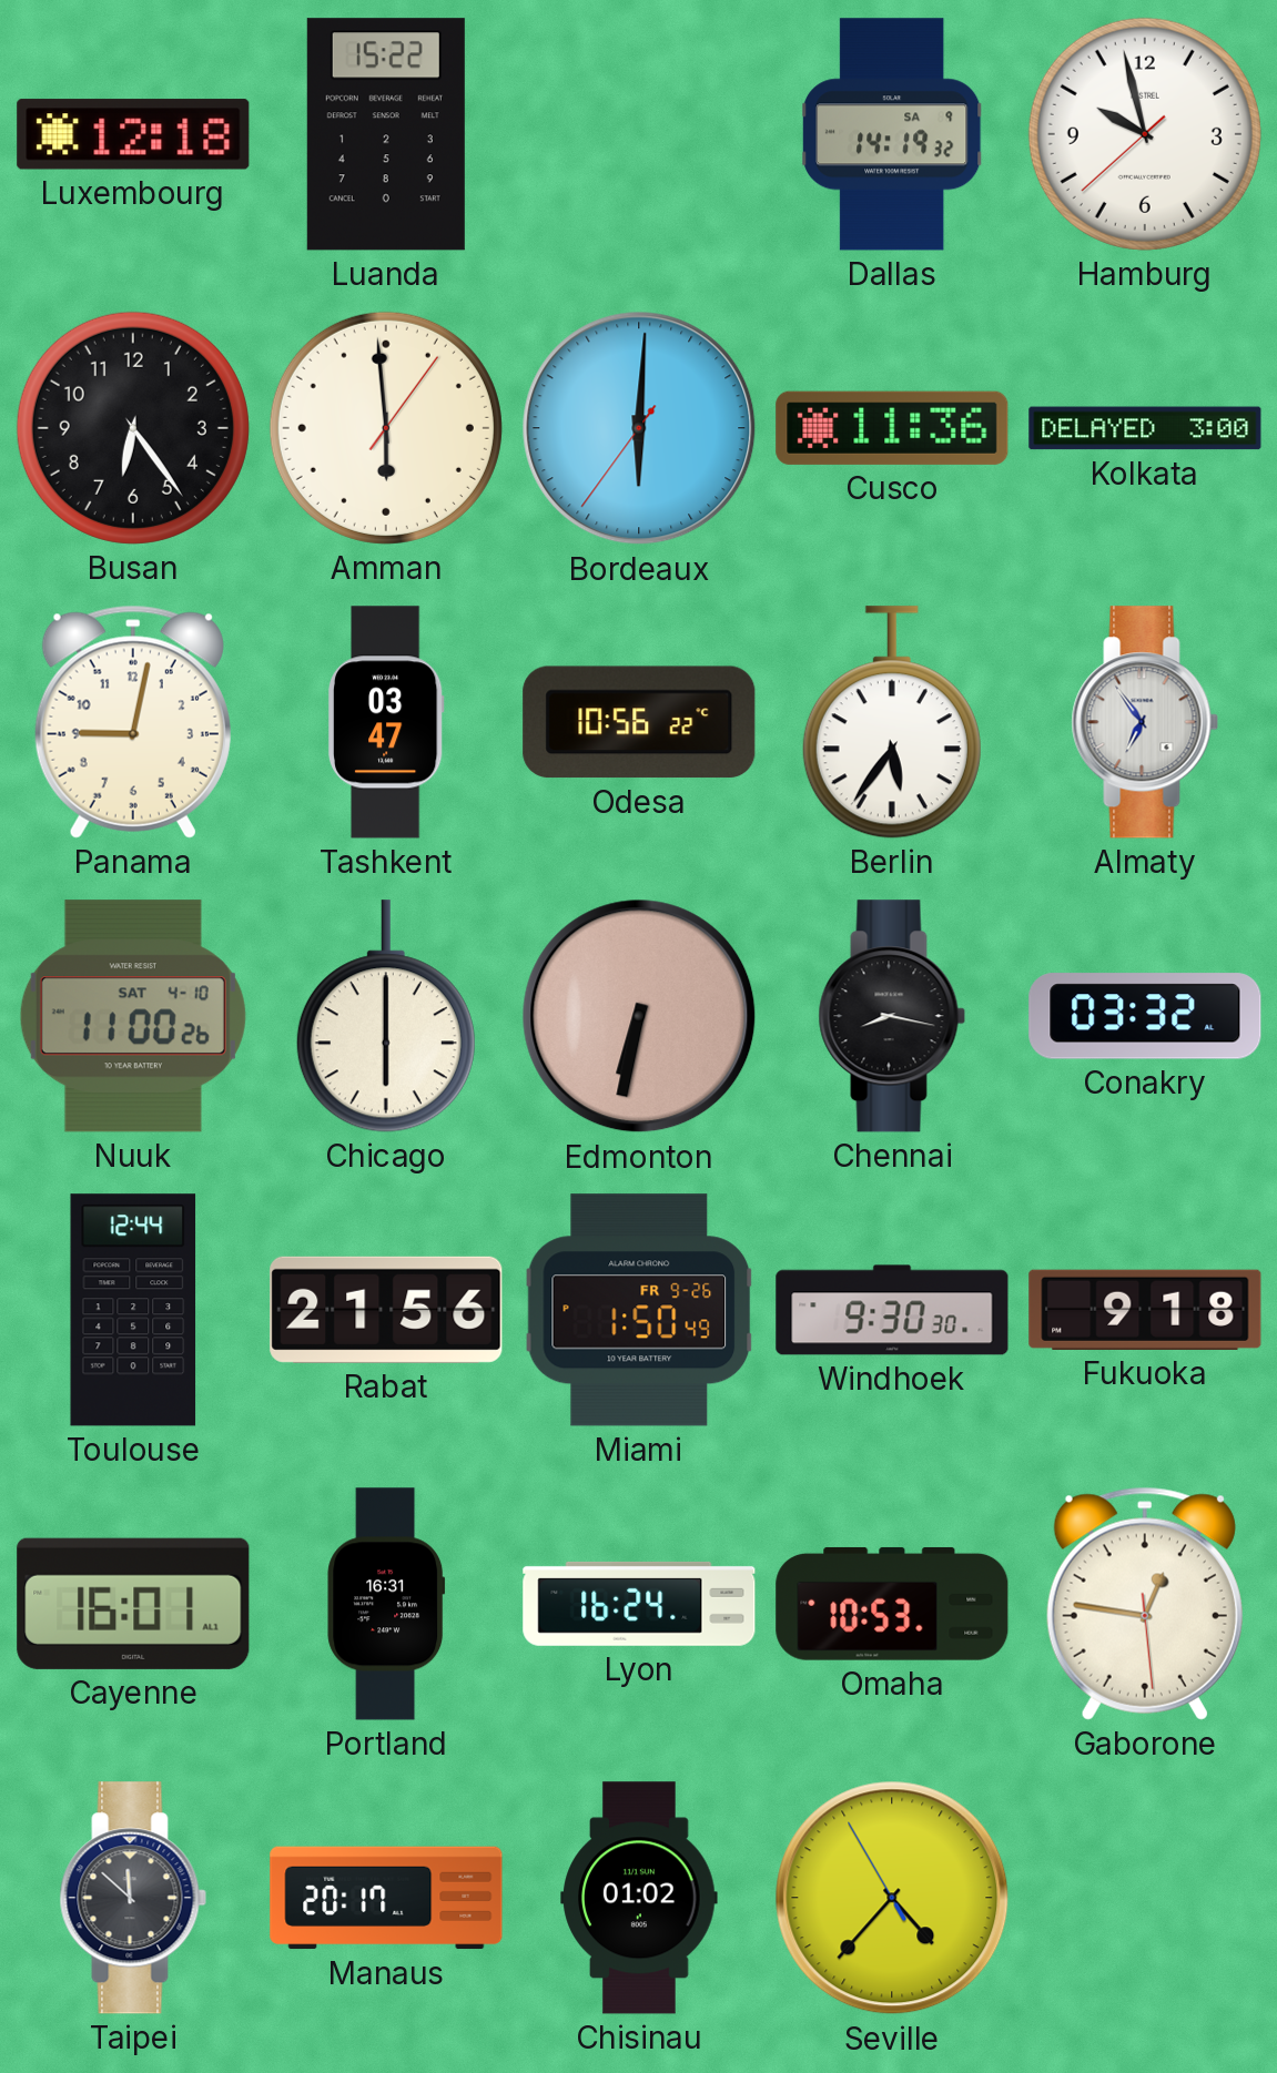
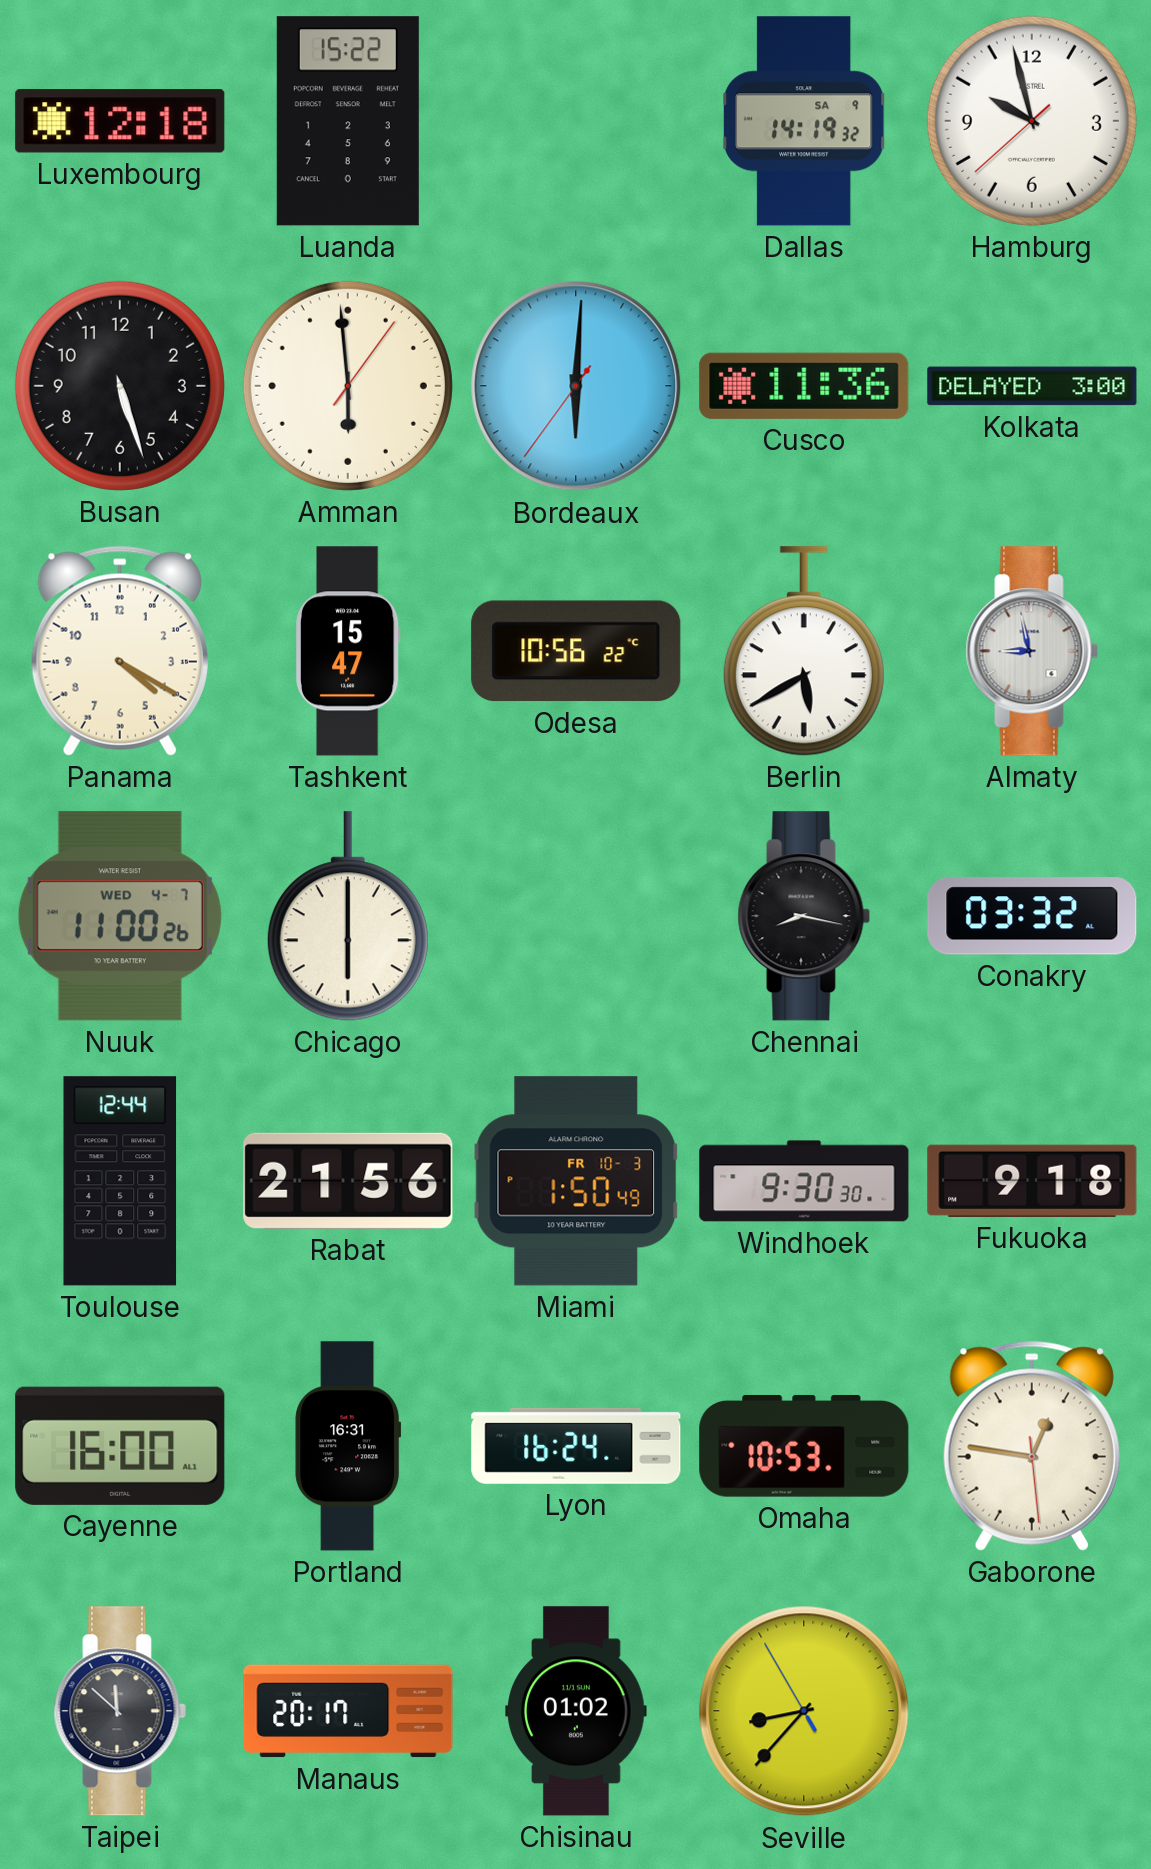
Busan: 6:24 -> 5:27 (120, 386)
Panama: 9:02 -> 4:20 (120, 651)
Tashkent: 03:47 -> 15:47 (348, 651)
Berlin: 5:36 -> 5:40 (804, 651)
Almaty: 6:54 -> 8:58 (1032, 651)
Nuuk date: SAT 4-10 -> WED 4-7 (120, 916)
Edmonton: 6:32 -> none (639, 1016)
Miami date: FR 9-26 -> FR 10-3 (576, 1181)
Cayenne: 16:01 -> 16:00 (120, 1446)
Seville: 4:36 -> 8:36 (804, 1711)
